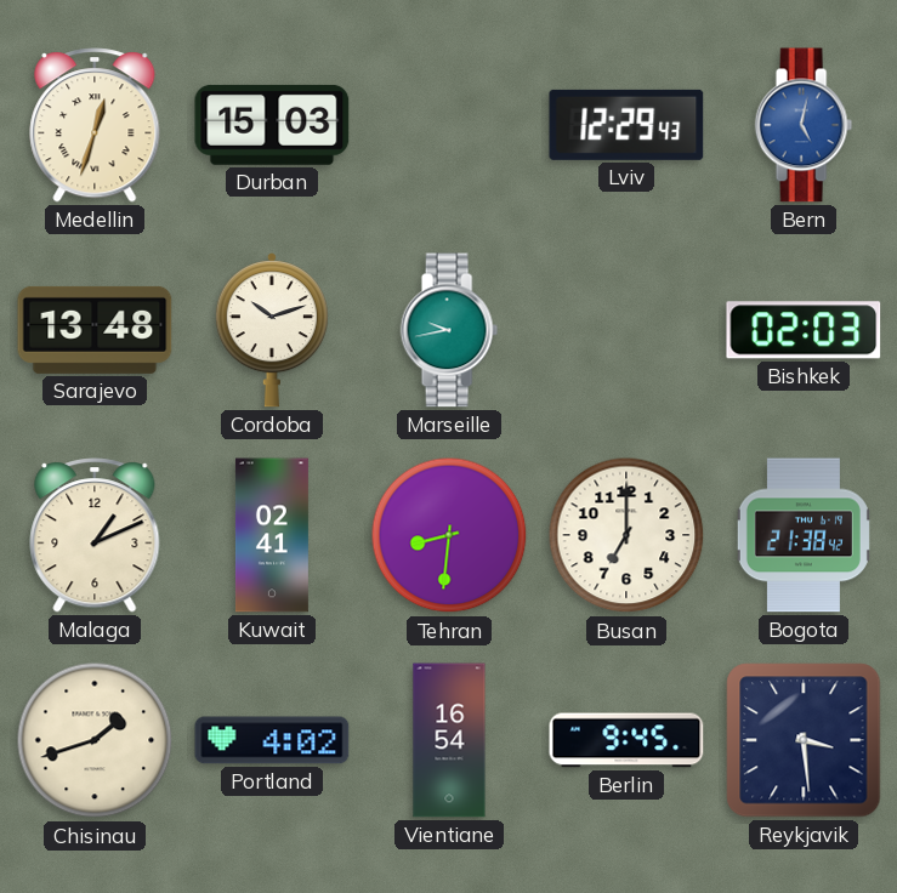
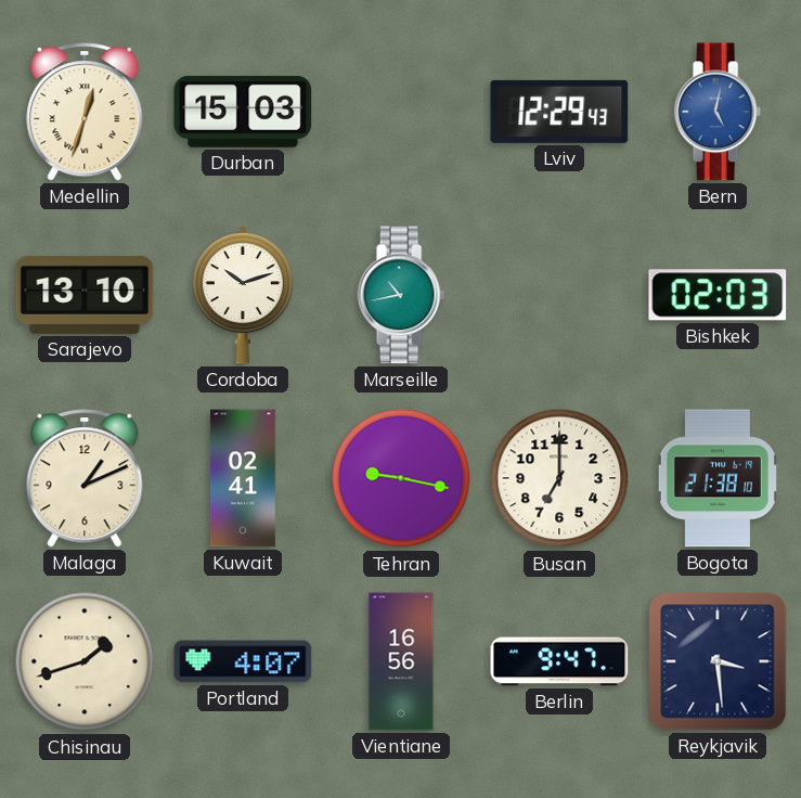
Sarajevo: 13:48 -> 13:10 (85, 295)
Marseille: 9:43 -> 10:43 (401, 295)
Tehran: 8:31 -> 9:17 (401, 478)
Bogota: 21:38:42 -> 21:38:10 (718, 478)
Portland: 4:02 -> 4:07 (243, 661)
Vientiane: 16:54 -> 16:56 (401, 661)
Berlin: 9:45 -> 9:47 (559, 661)
